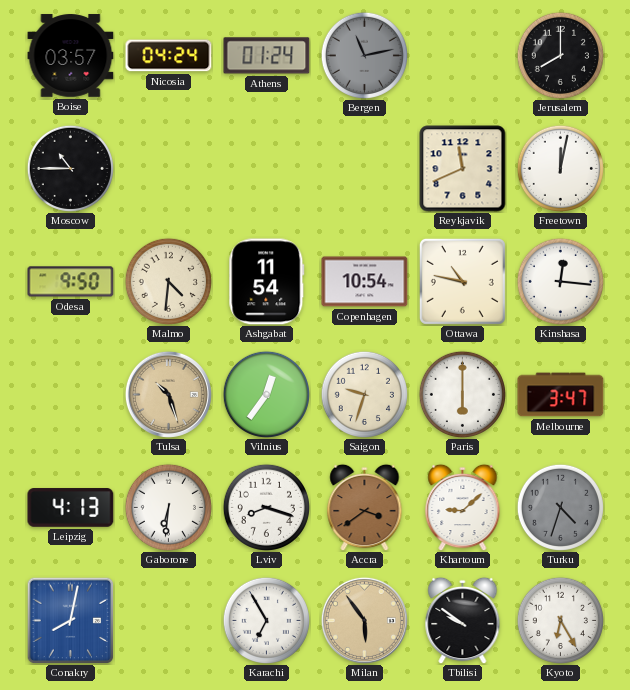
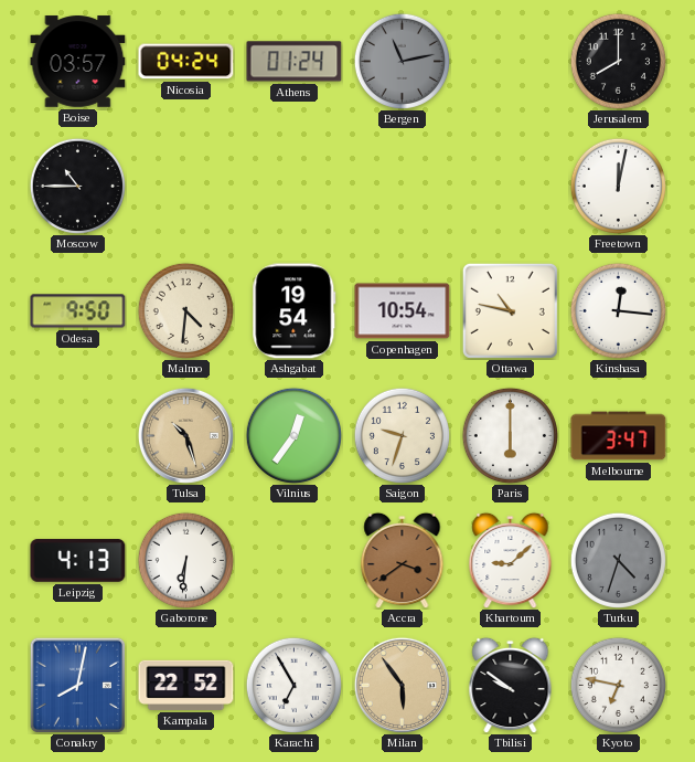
Reykjavik: 11:41 -> none (463, 169)
Ashgabat: 11:54 -> 19:54 (295, 311)
Lviv: 8:18 -> none (266, 507)
Kampala: none -> 22:52 (186, 685)
Kyoto: 6:25 -> 6:47 (618, 685)
